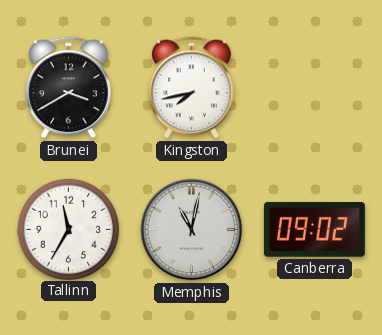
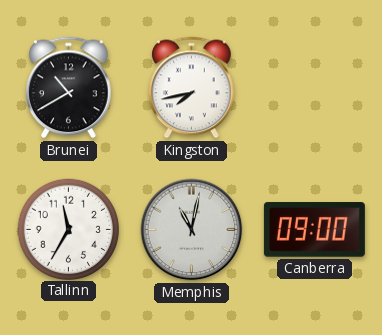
Brunei: 3:40 -> 10:40 (69, 88)
Canberra: 09:02 -> 09:00 (314, 230)
